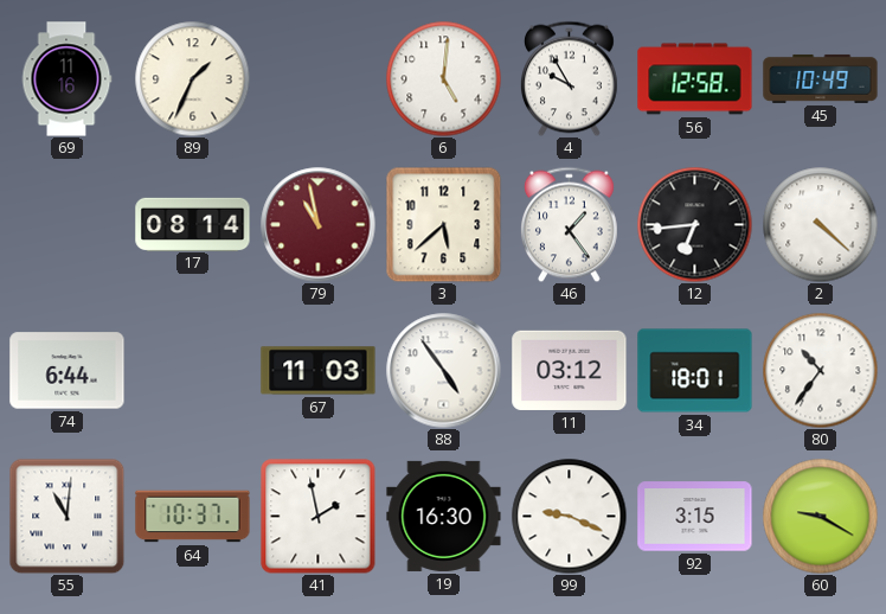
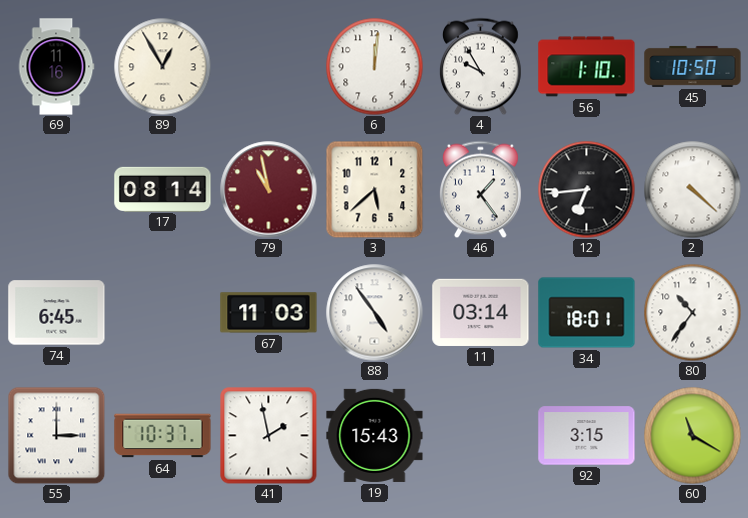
89: 1:34 -> 12:55 (162, 66)
6: 5:01 -> 12:01 (374, 66)
56: 12:58 -> 1:10 (587, 67)
45: 10:49 -> 10:50 (693, 66)
74: 6:44 -> 6:45 (57, 313)
11: 03:12 -> 03:14 (481, 312)
55: 11:01 -> 3:00 (56, 435)
19: 16:30 -> 15:43 (375, 435)
99: 9:19 -> none (569, 516)
60: 9:20 -> 11:20 (692, 435)
